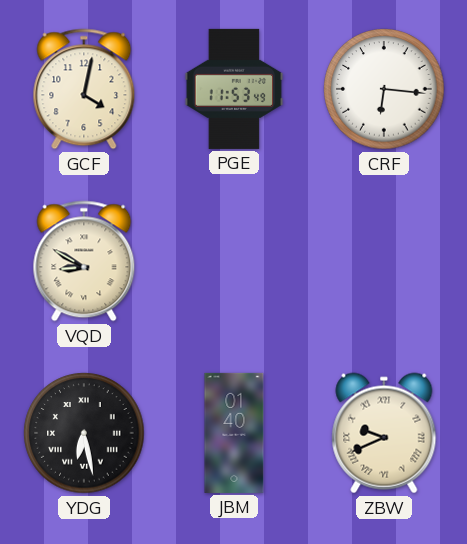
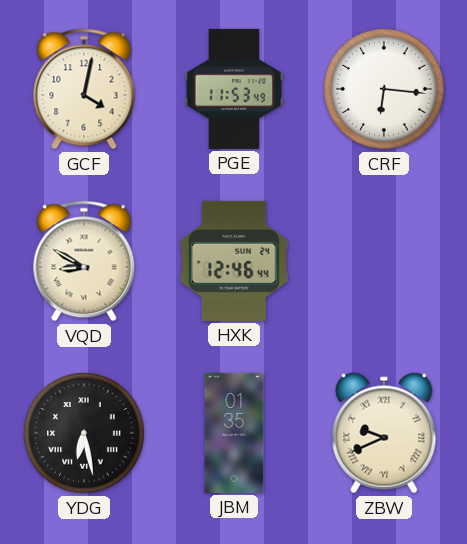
HXK: none -> 12:46 (235, 261)
JBM: 01:40 -> 01:35 (234, 433)
